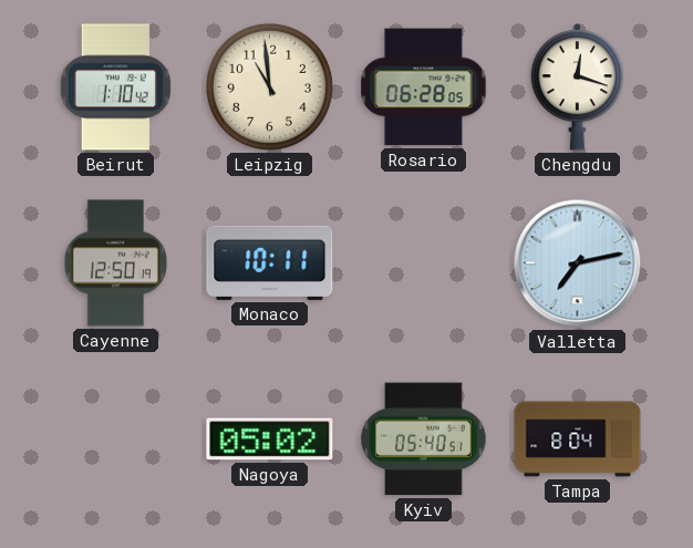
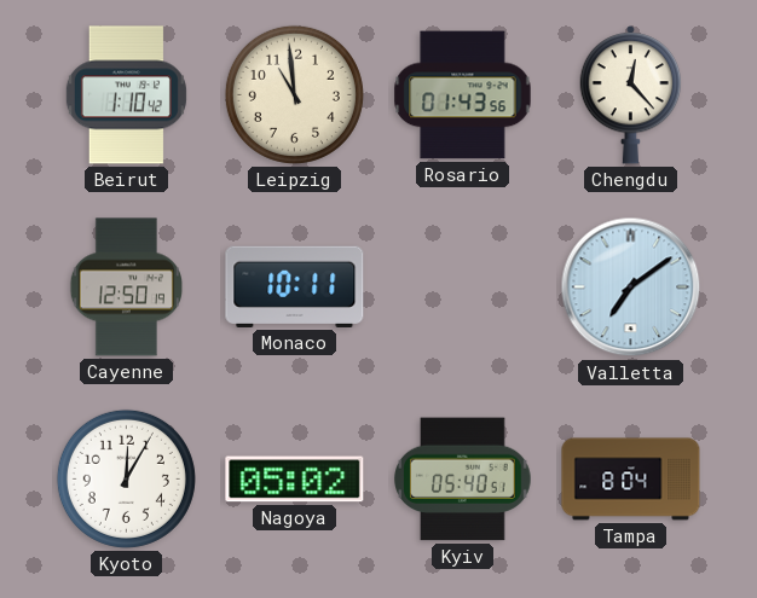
Rosario: 06:28 -> 01:43 (463, 95)
Chengdu: 12:18 -> 12:23 (631, 95)
Valletta: 7:13 -> 7:09 (631, 288)
Kyoto: none -> 12:05 (126, 478)
